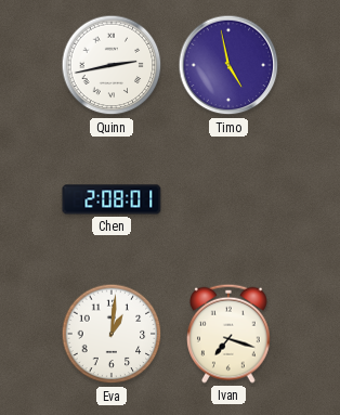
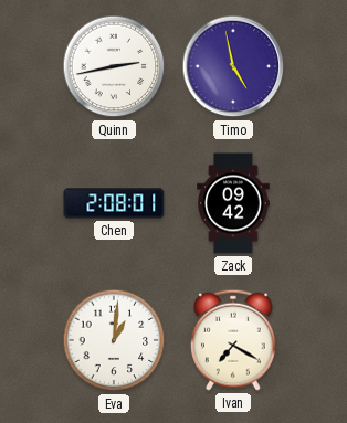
Zack: none -> 09:42 (233, 203)
Ivan: 7:18 -> 7:20 (234, 340)
